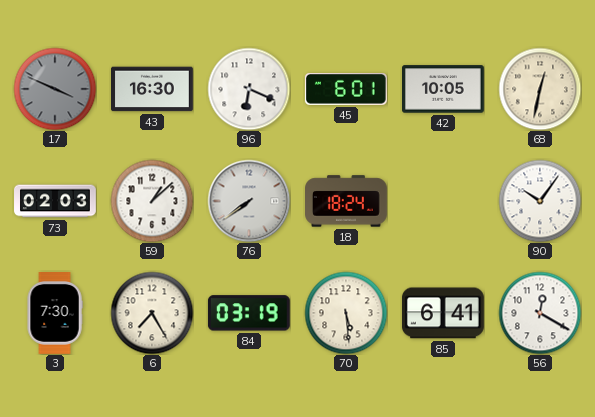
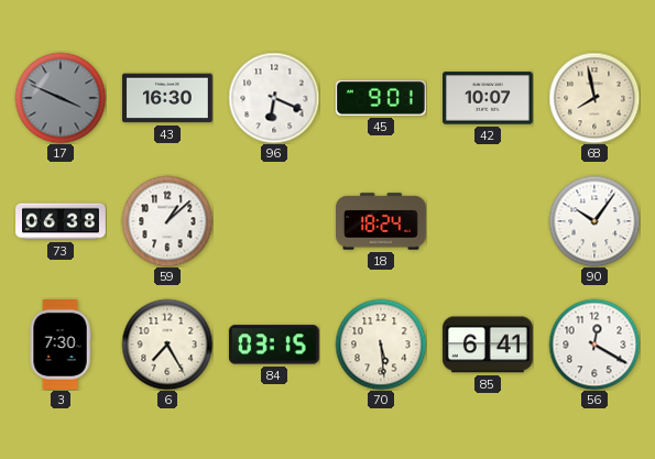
45: 6:01 -> 9:01 (381, 99)
42: 10:05 -> 10:07 (489, 98)
68: 12:32 -> 7:58 (594, 98)
73: 02:03 -> 06:38 (61, 221)
76: 7:39 -> none (249, 201)
84: 03:19 -> 03:15 (274, 345)
